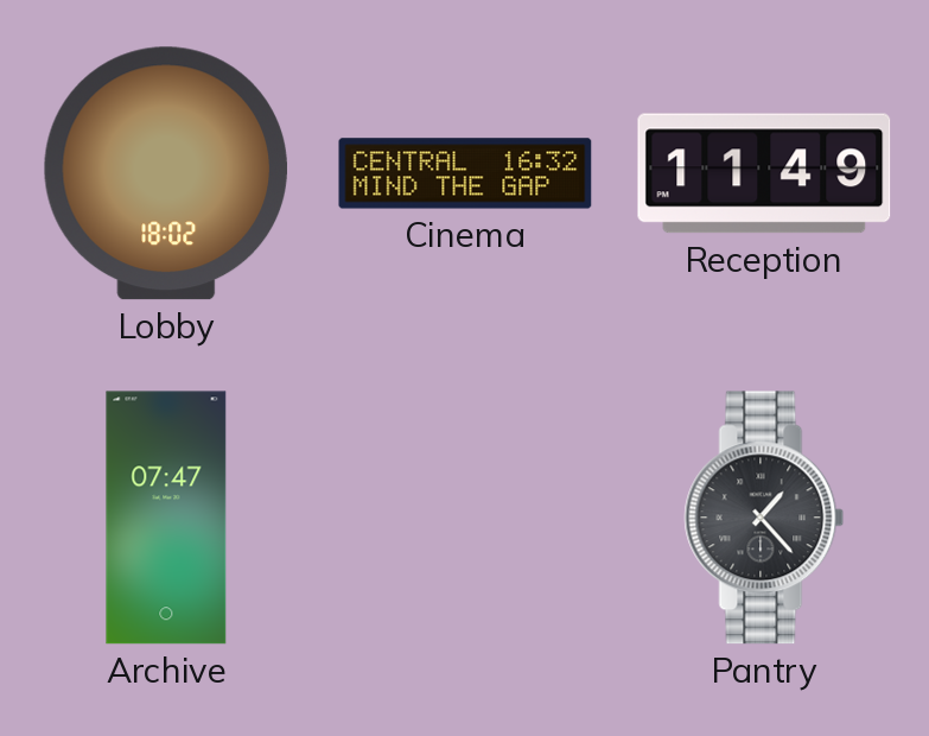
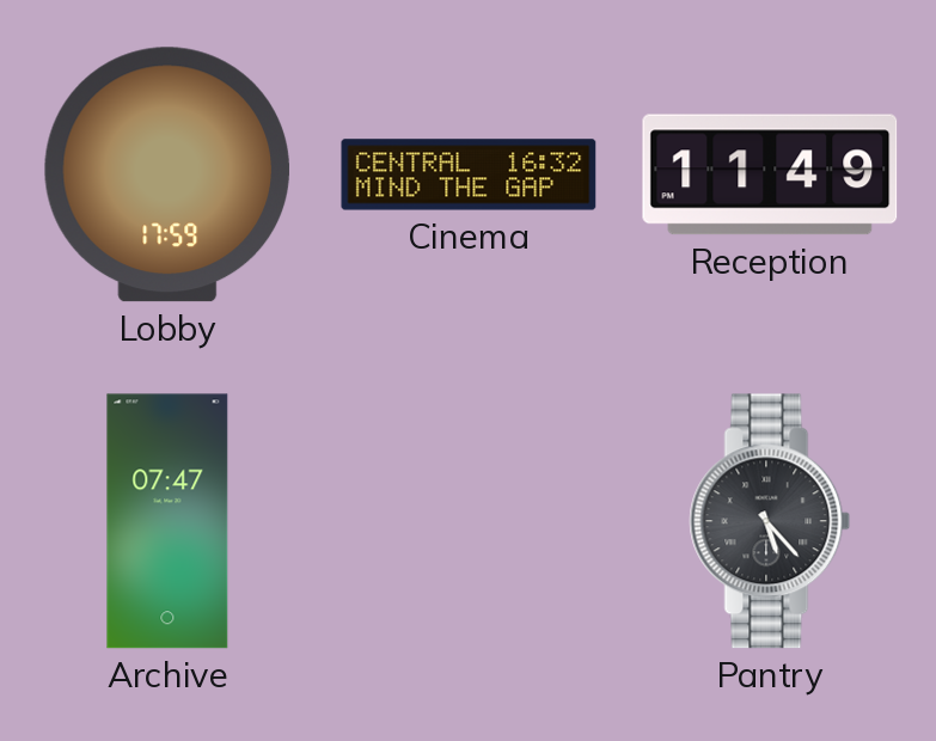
Lobby: 18:02 -> 17:59 (167, 174)
Pantry: 1:23 -> 5:23 (770, 521)
